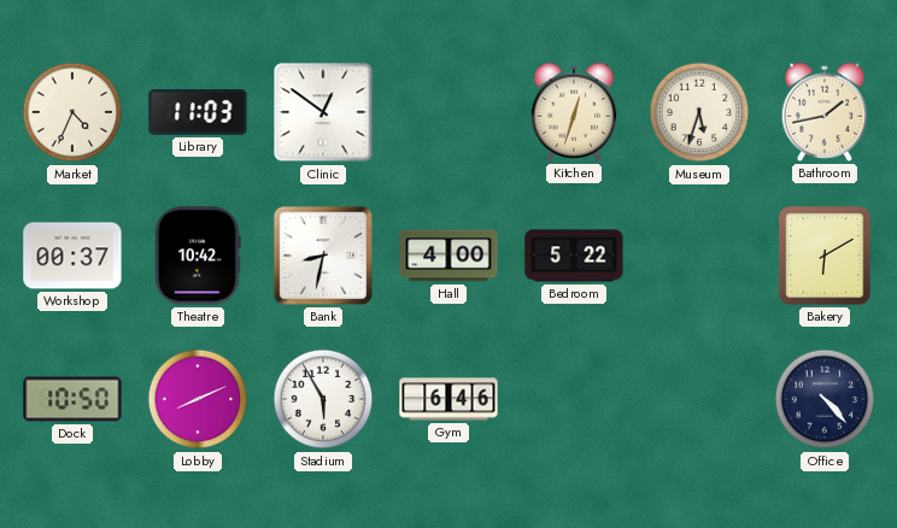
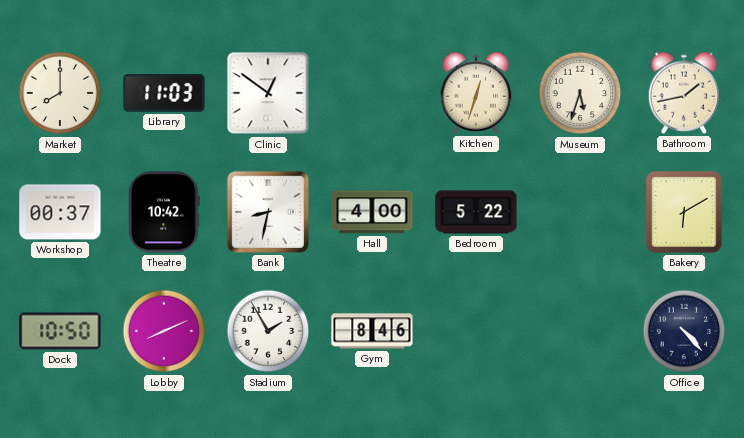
Market: 4:34 -> 8:00 (60, 93)
Stadium: 5:55 -> 1:55 (268, 331)
Gym: 6:46 -> 8:46 (372, 331)
